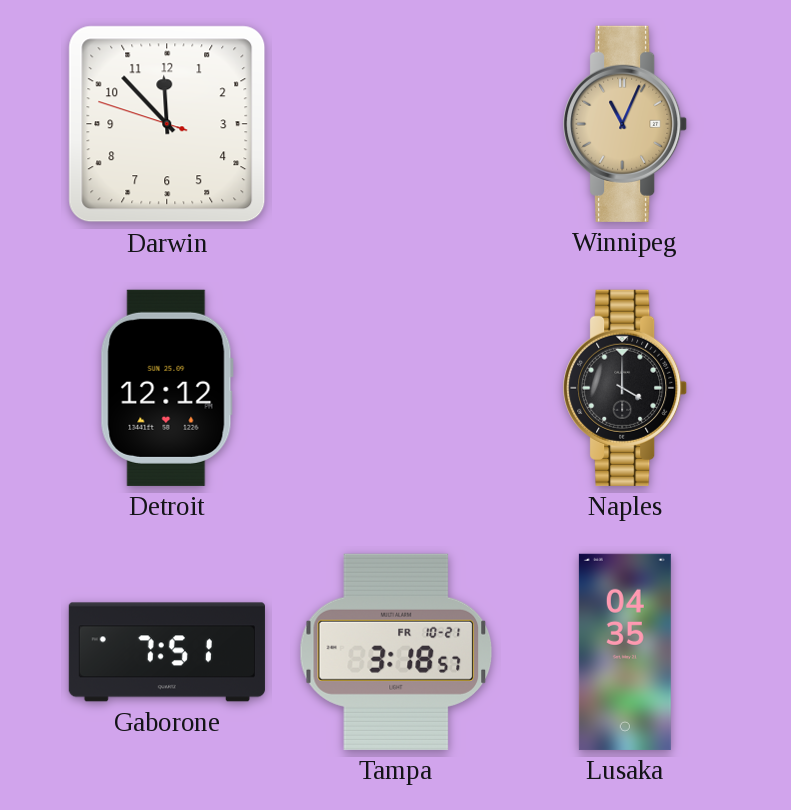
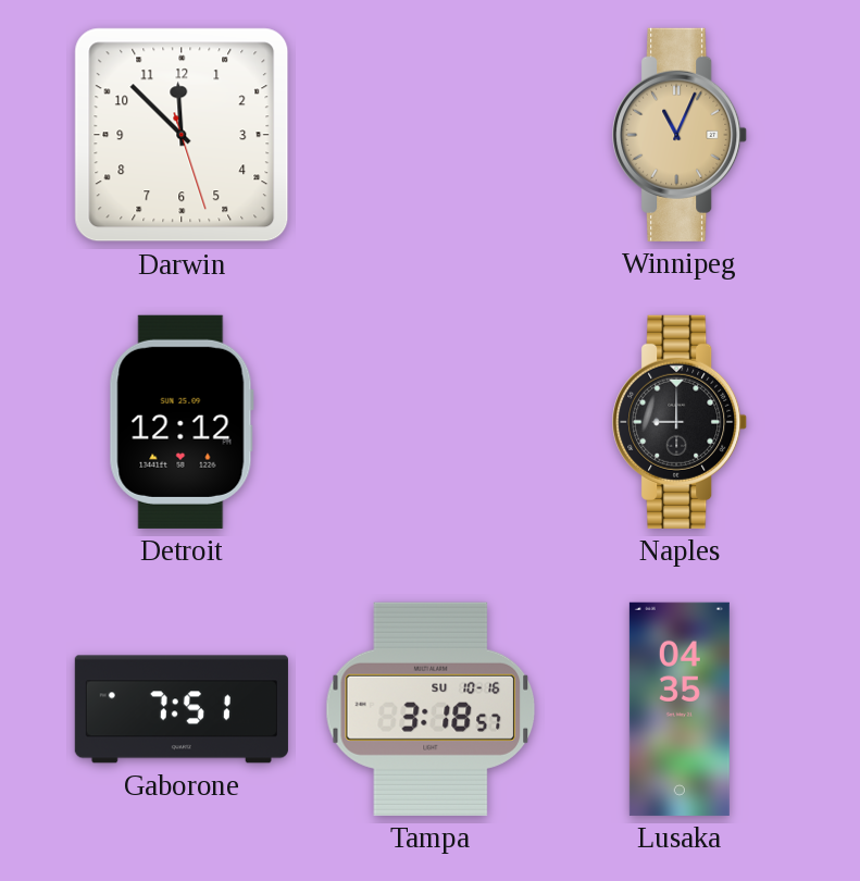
Darwin: 11:52:48 -> 11:52:27 (182, 135)
Naples: 4:00 -> 9:00 (681, 422)
Tampa date: FR 10-21 -> SU 10-16 (431, 709)
